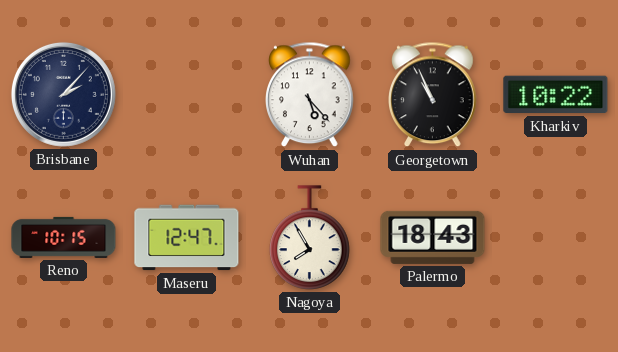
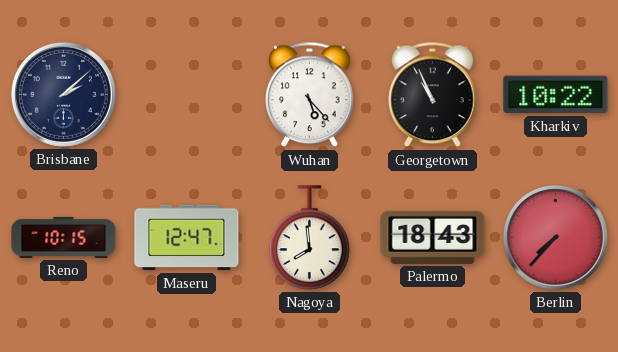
Brisbane: 2:07 -> 2:08 (63, 94)
Nagoya: 7:55 -> 7:59 (310, 238)
Berlin: none -> 7:37 (555, 237)
